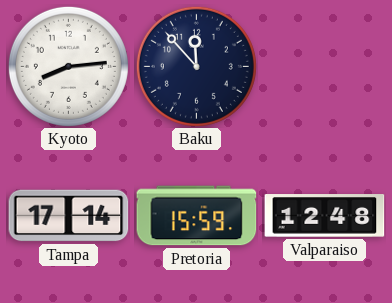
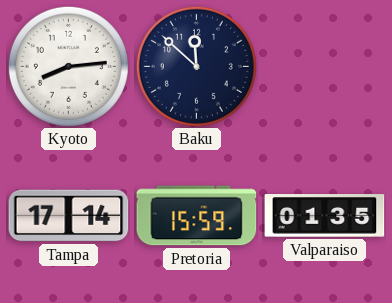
Baku: 11:53 -> 11:52 (196, 66)
Valparaiso: 12:48 -> 01:35 (325, 216)
